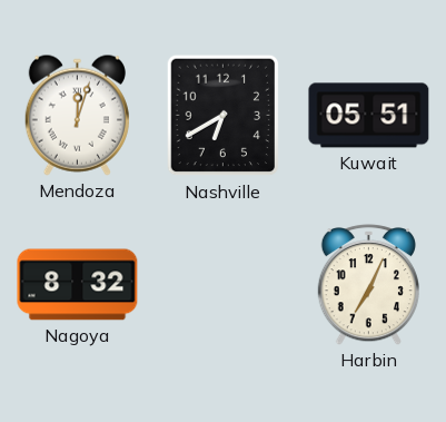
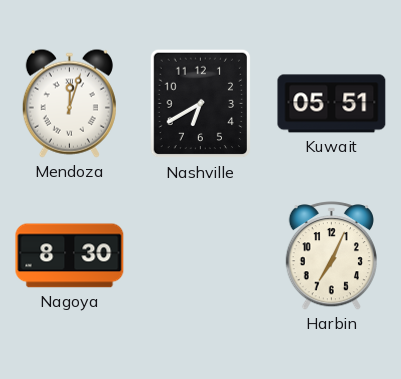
Nagoya: 8:32 -> 8:30 (70, 256)
